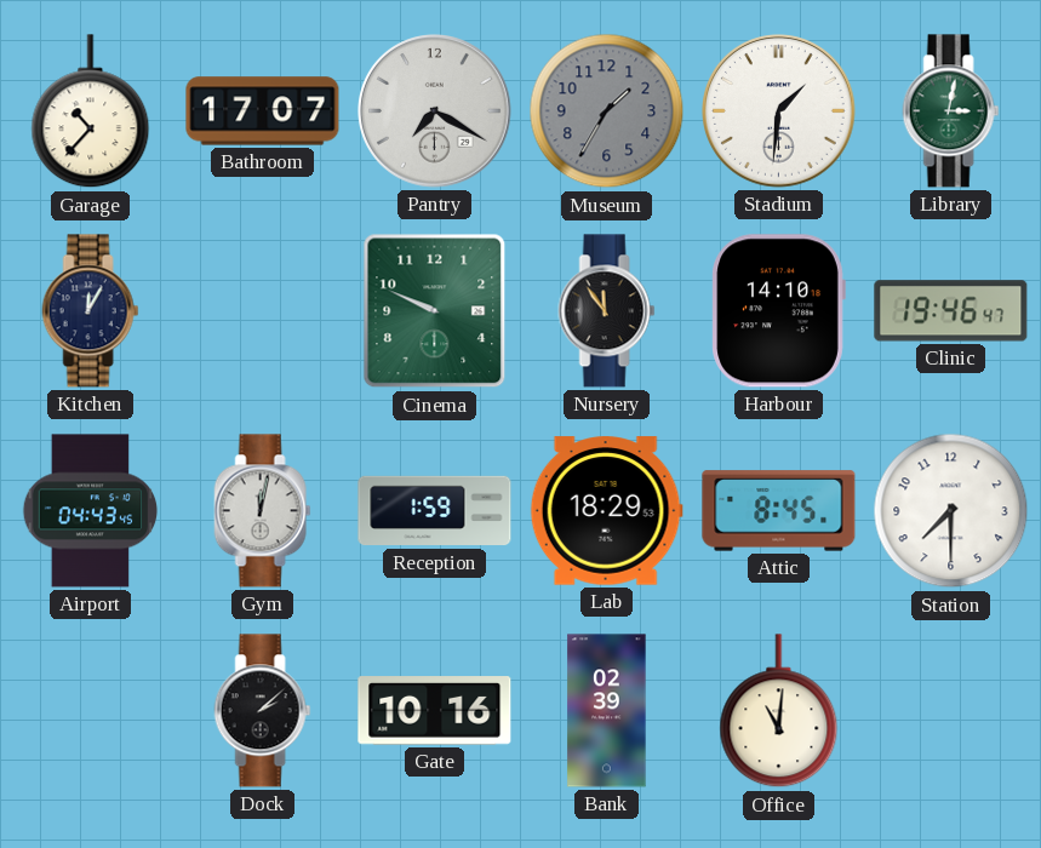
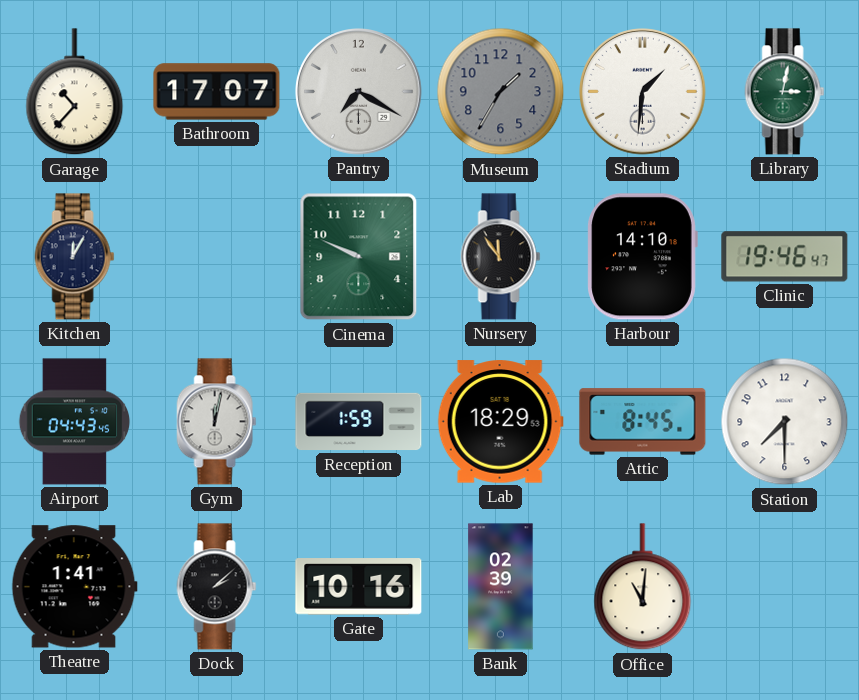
Theatre: none -> 1:41 (74, 587)
